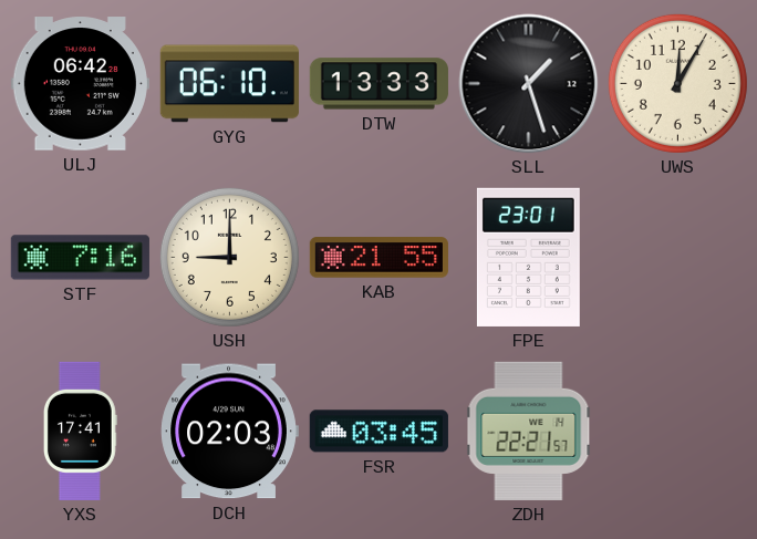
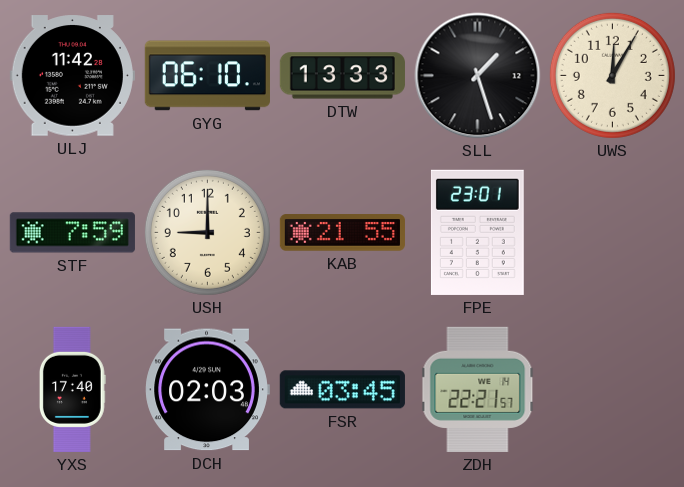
ULJ: 06:42 -> 11:42 (72, 76)
STF: 7:16 -> 7:59 (72, 233)
YXS: 17:41 -> 17:40 (72, 389)
